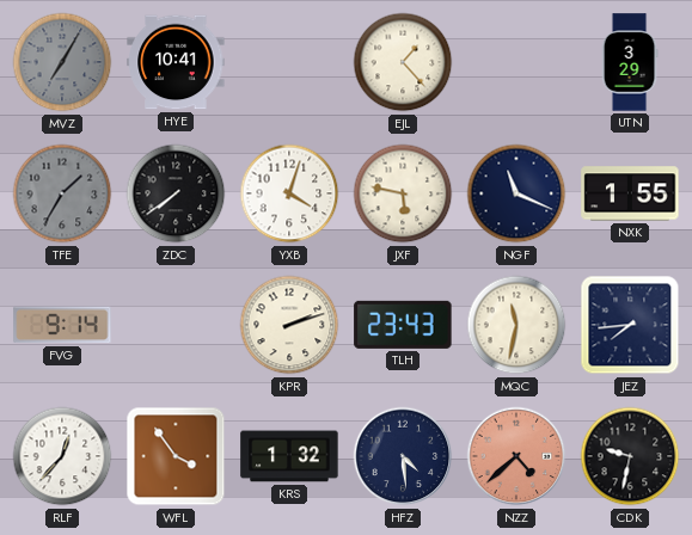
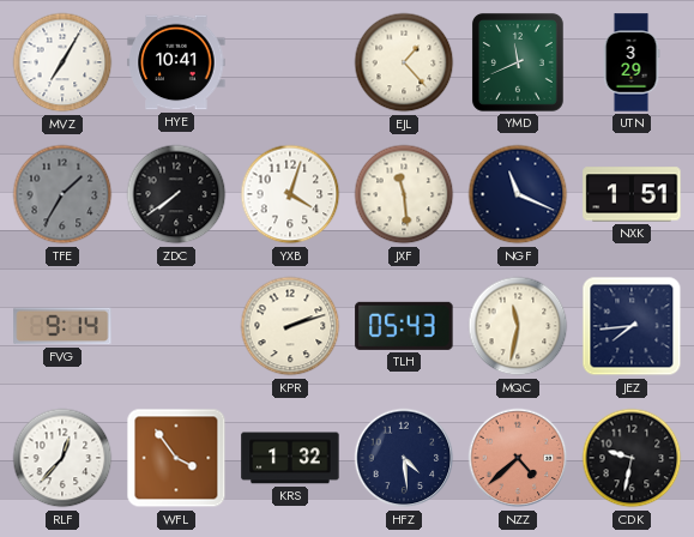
MVZ dial: grey -> white (62, 62)
YMD: none -> 11:41 (518, 62)
JXF: 5:47 -> 11:29 (404, 194)
NXK: 1:55 -> 1:51 (632, 194)
TLH: 23:43 -> 05:43 (404, 326)
